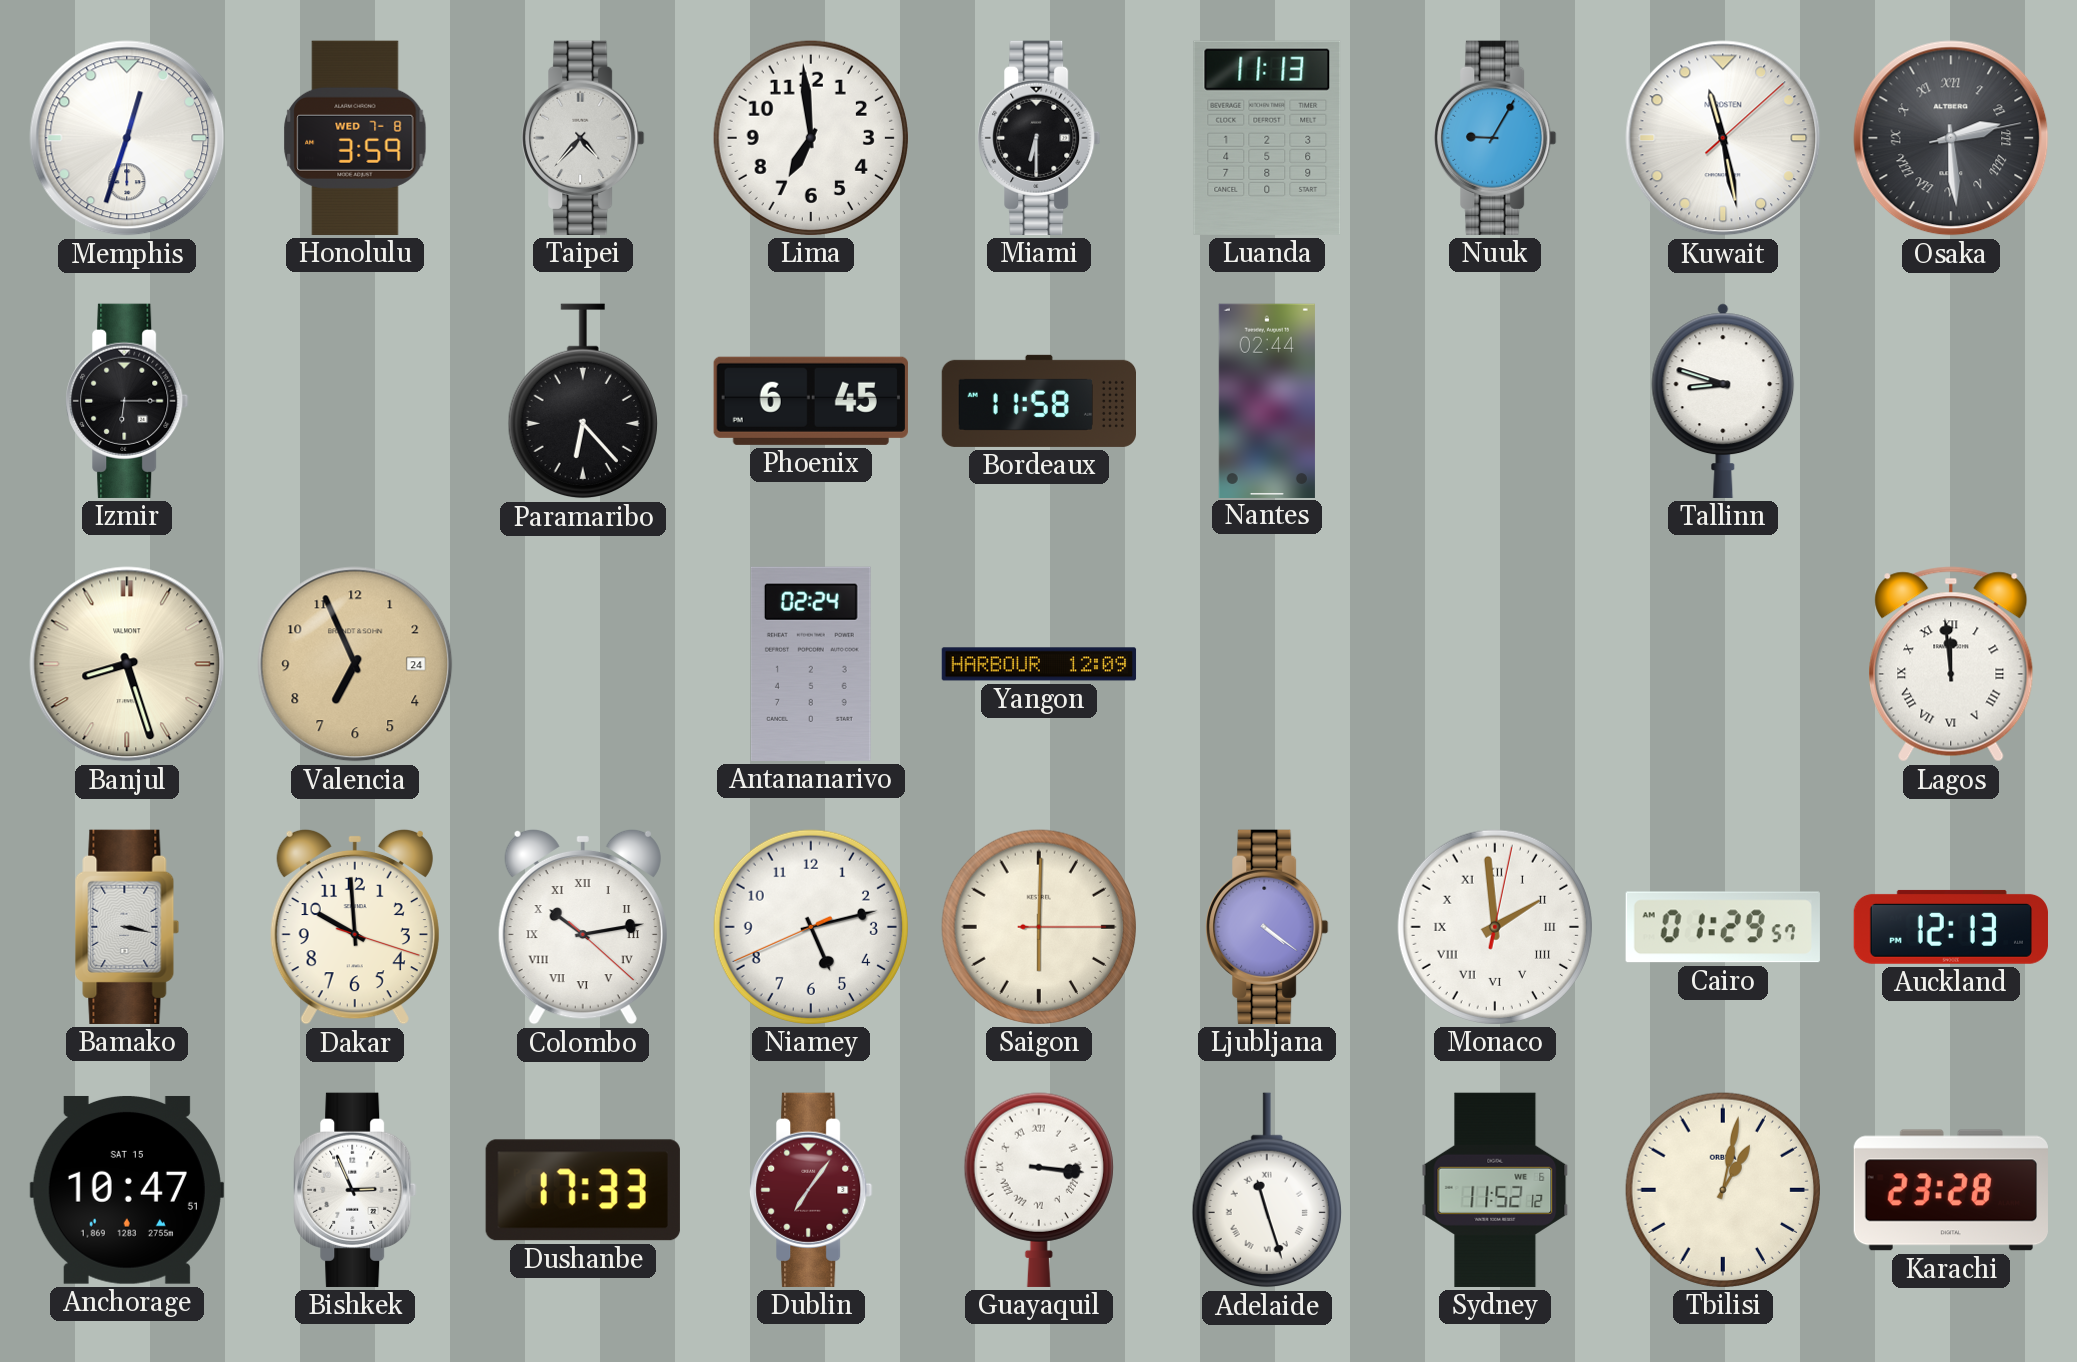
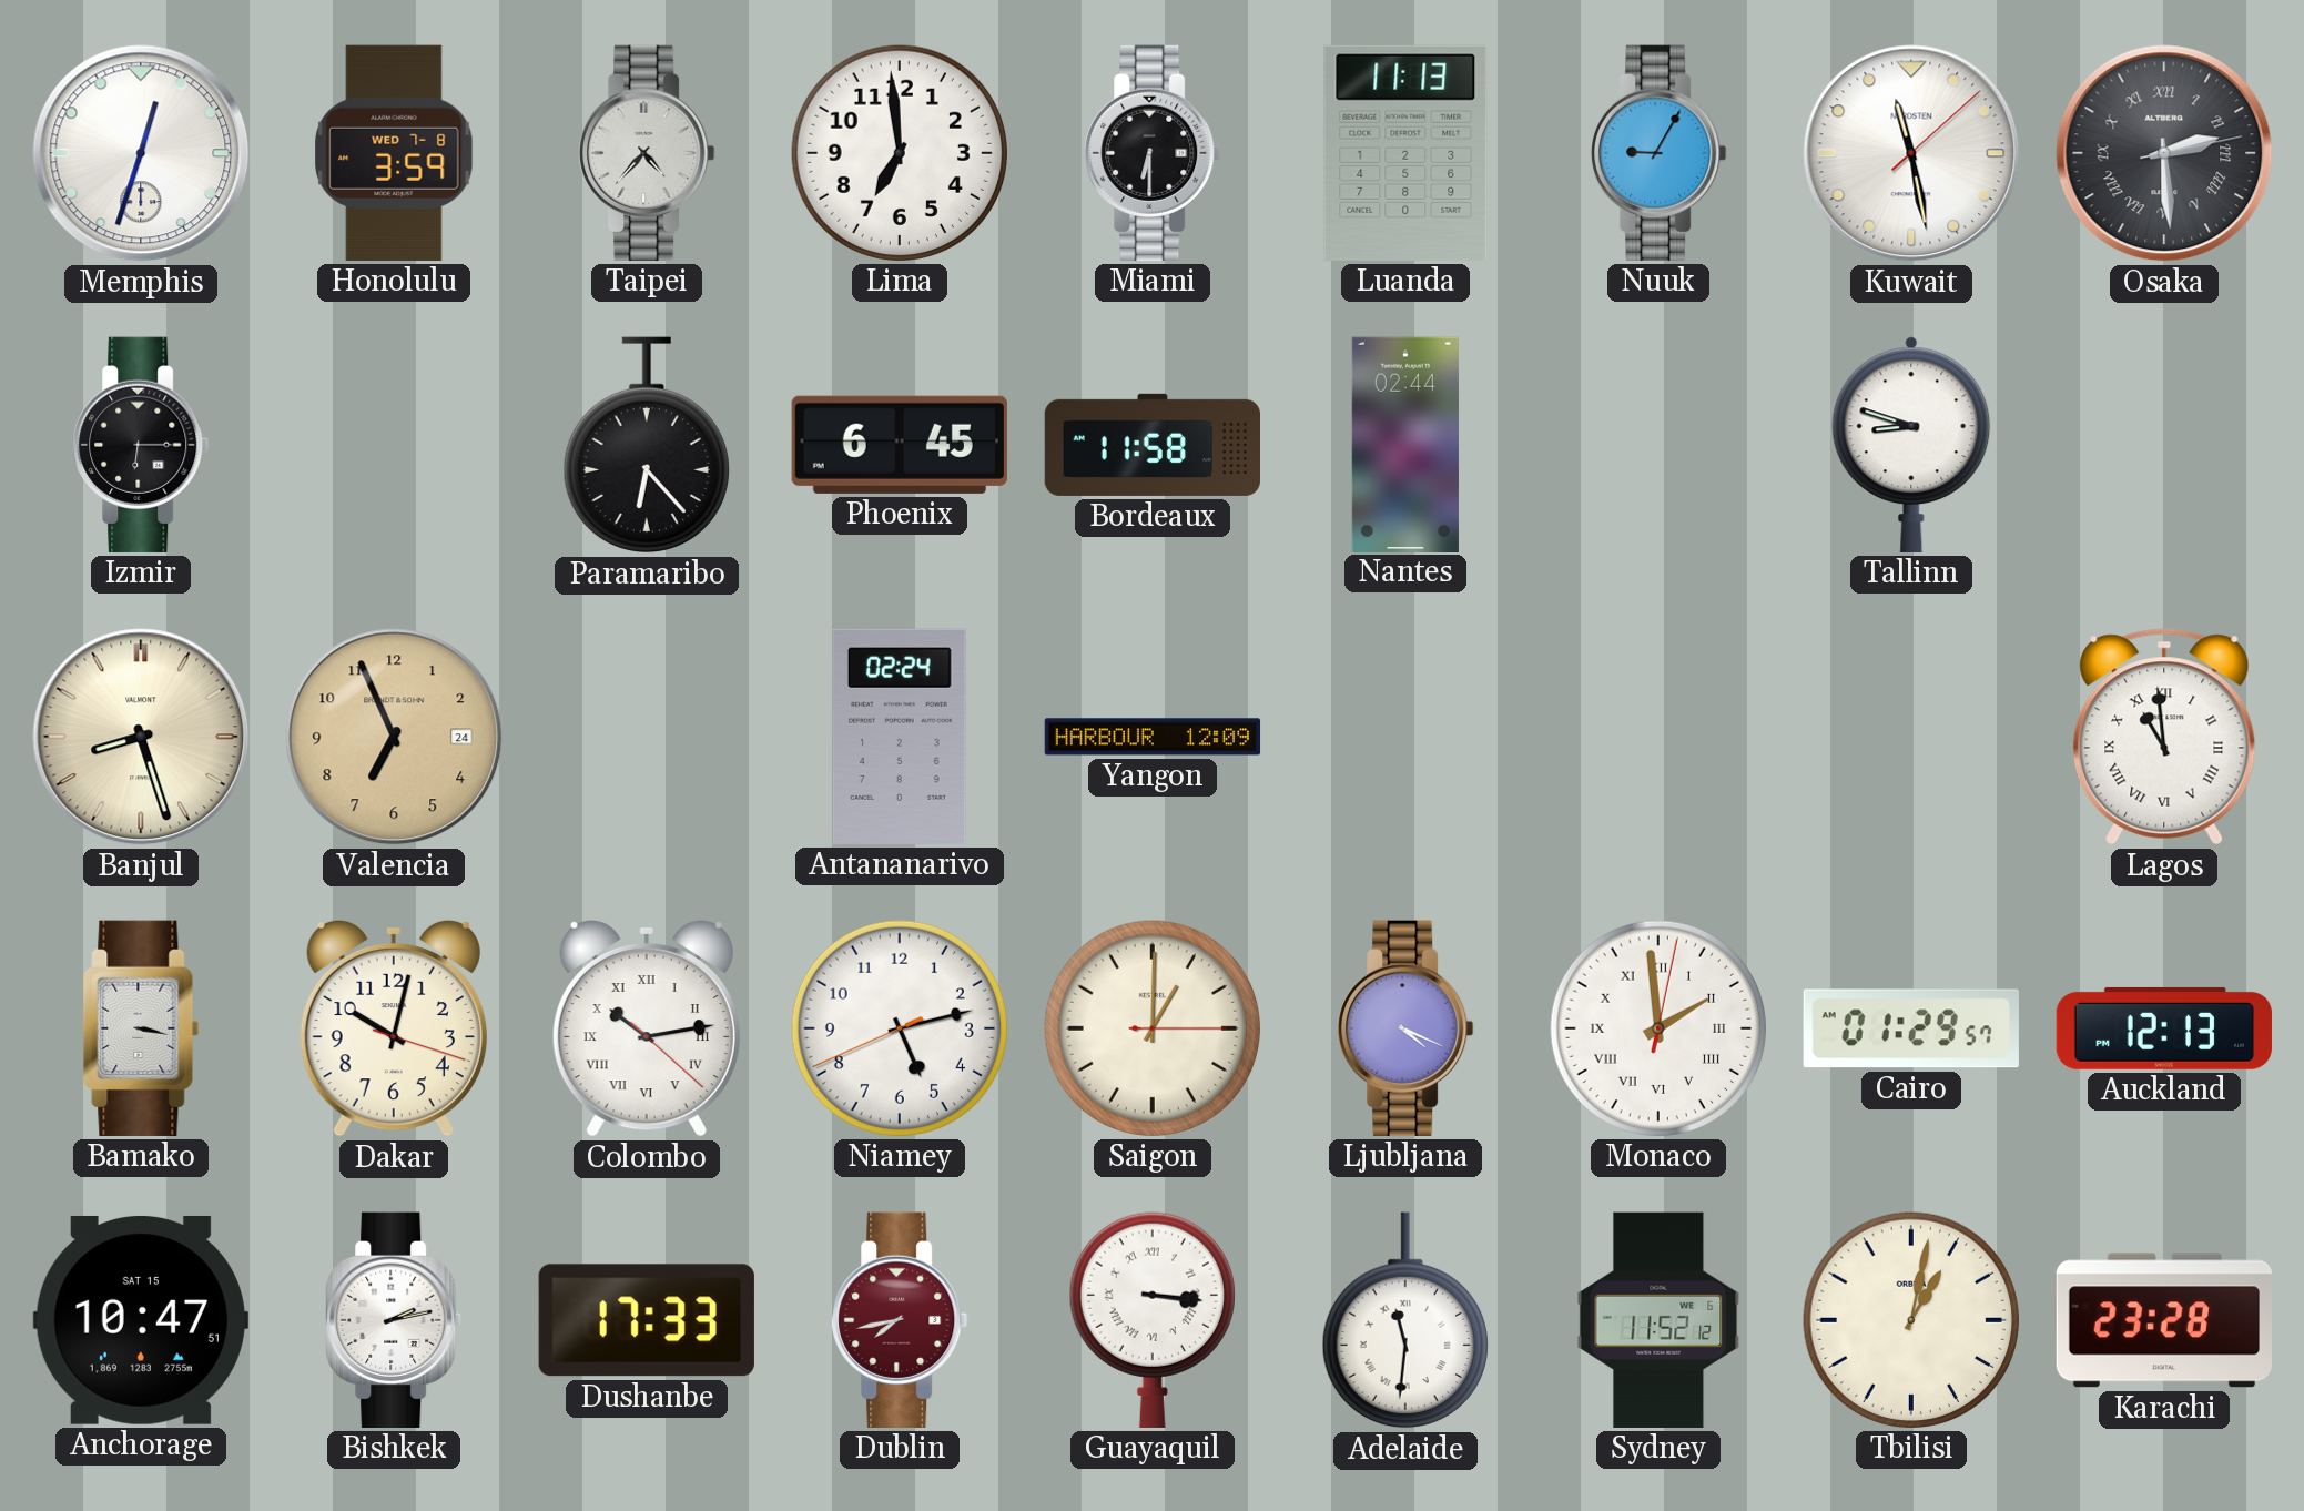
Lagos: 11:59 -> 10:59 (2164, 737)
Dakar: 9:59 -> 10:02 (394, 1028)
Saigon: 6:00 -> 1:00 (1153, 1028)
Ljubljana: 4:21 -> 4:19 (1405, 1028)
Bishkek: 2:56 -> 2:13 (394, 1320)
Dublin: 7:06 -> 7:43 (900, 1320)
Adelaide: 11:27 -> 11:31 (1405, 1320)
